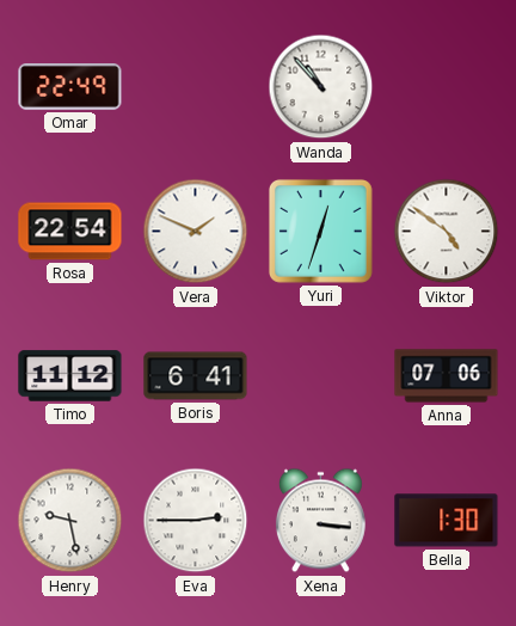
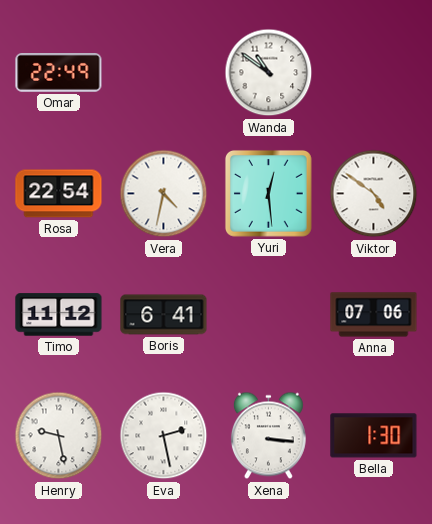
Wanda: 10:53 -> 10:51 (269, 73)
Vera: 1:49 -> 4:32 (164, 194)
Yuri: 12:33 -> 12:29 (268, 193)
Eva: 2:45 -> 2:28 (164, 436)
